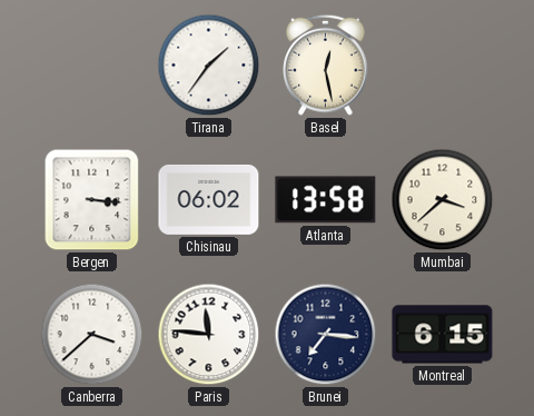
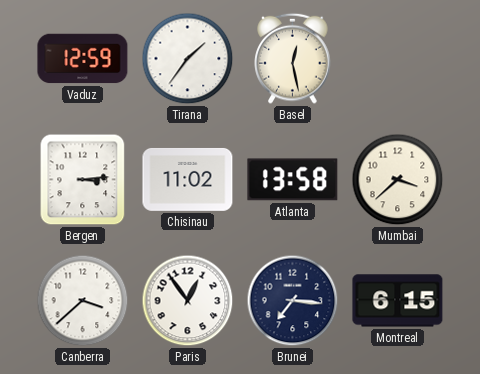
Vaduz: none -> 12:59 (83, 59)
Bergen: 3:16 -> 3:14 (83, 180)
Chisinau: 06:02 -> 11:02 (188, 179)
Paris: 11:46 -> 12:54 (188, 301)
